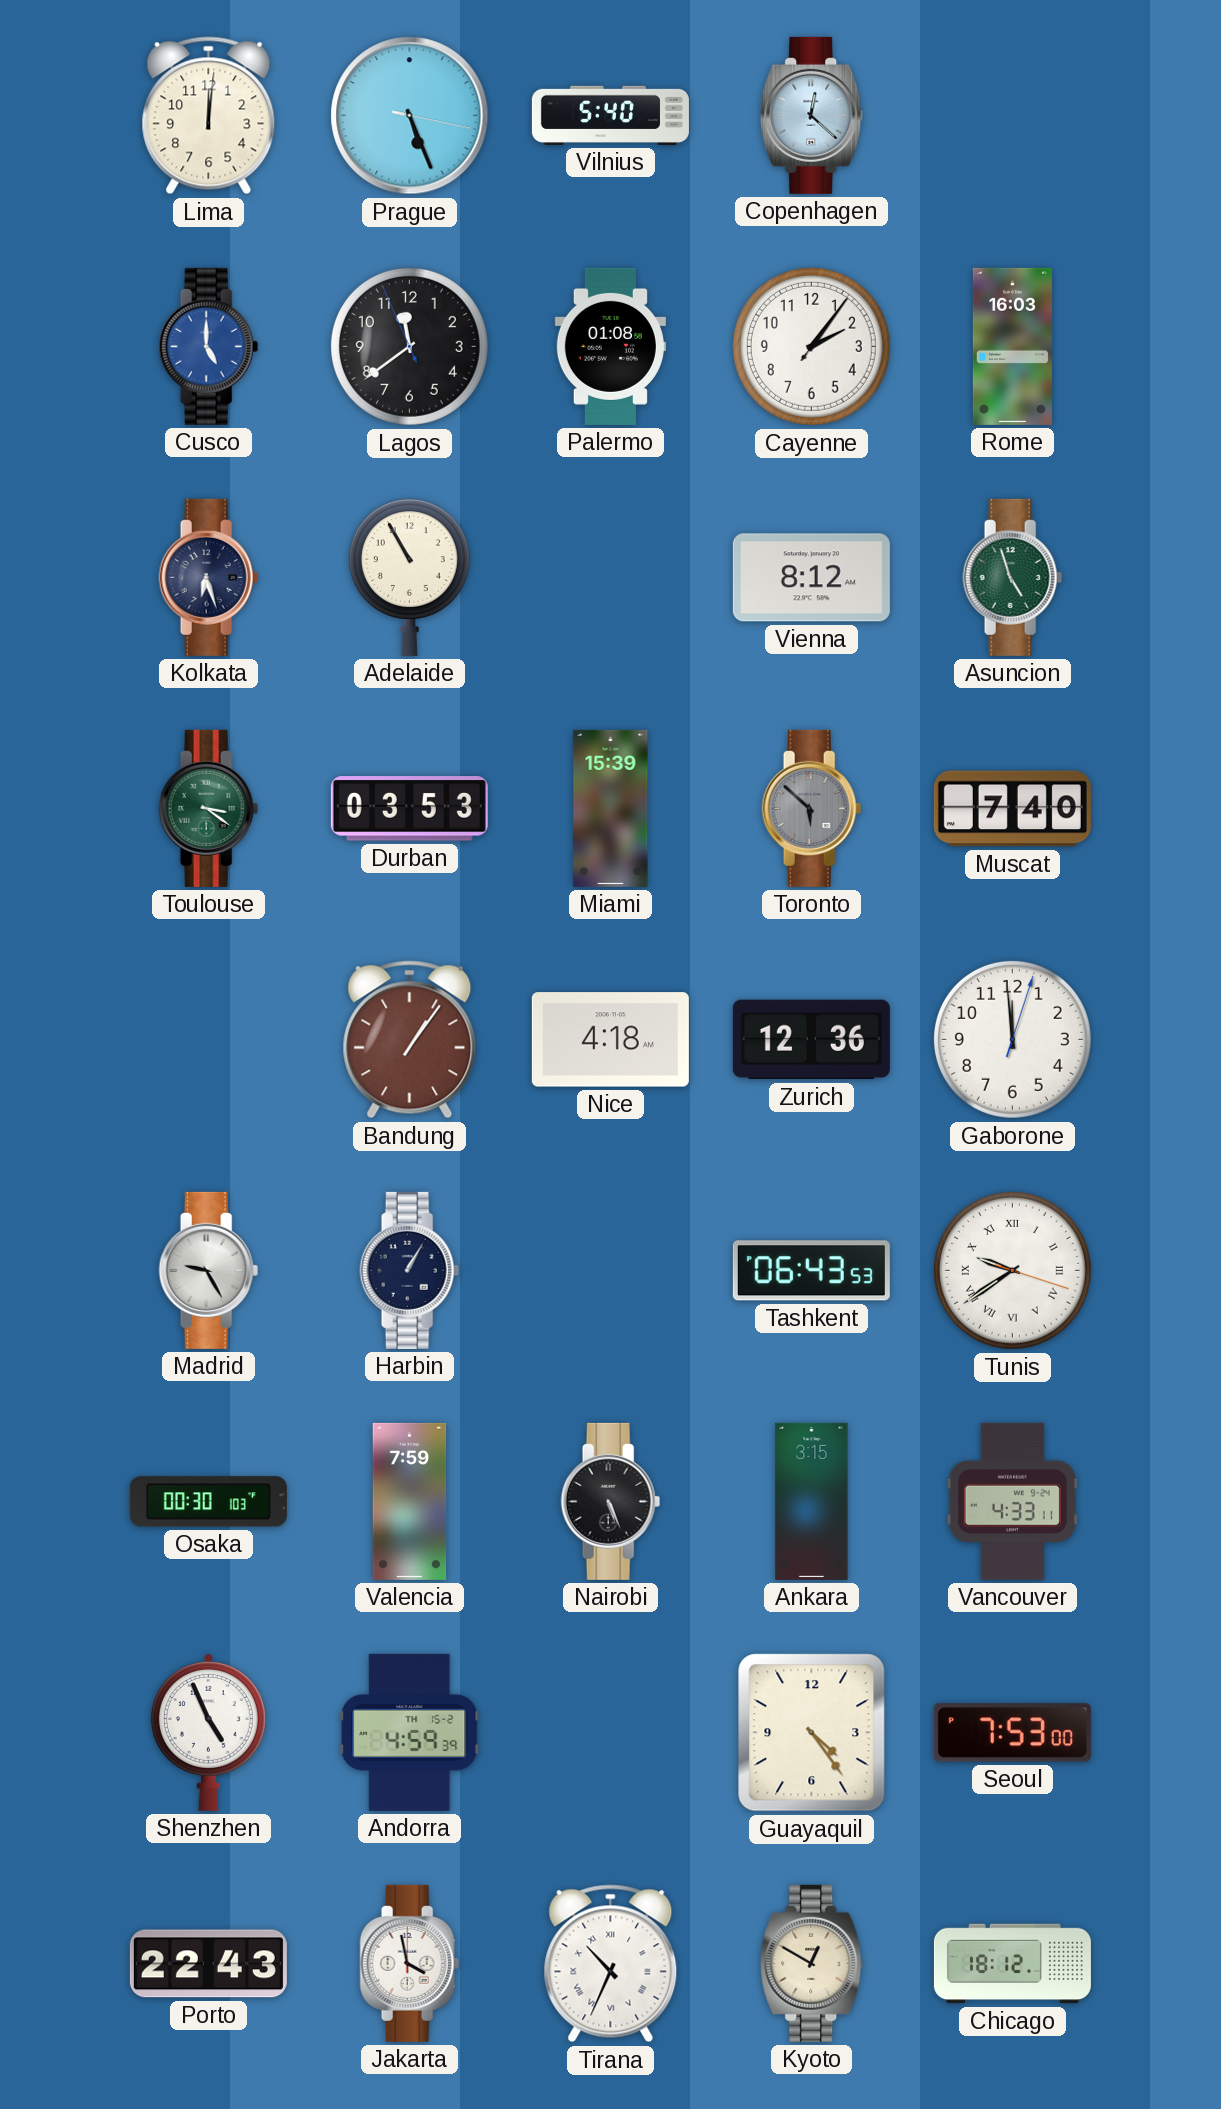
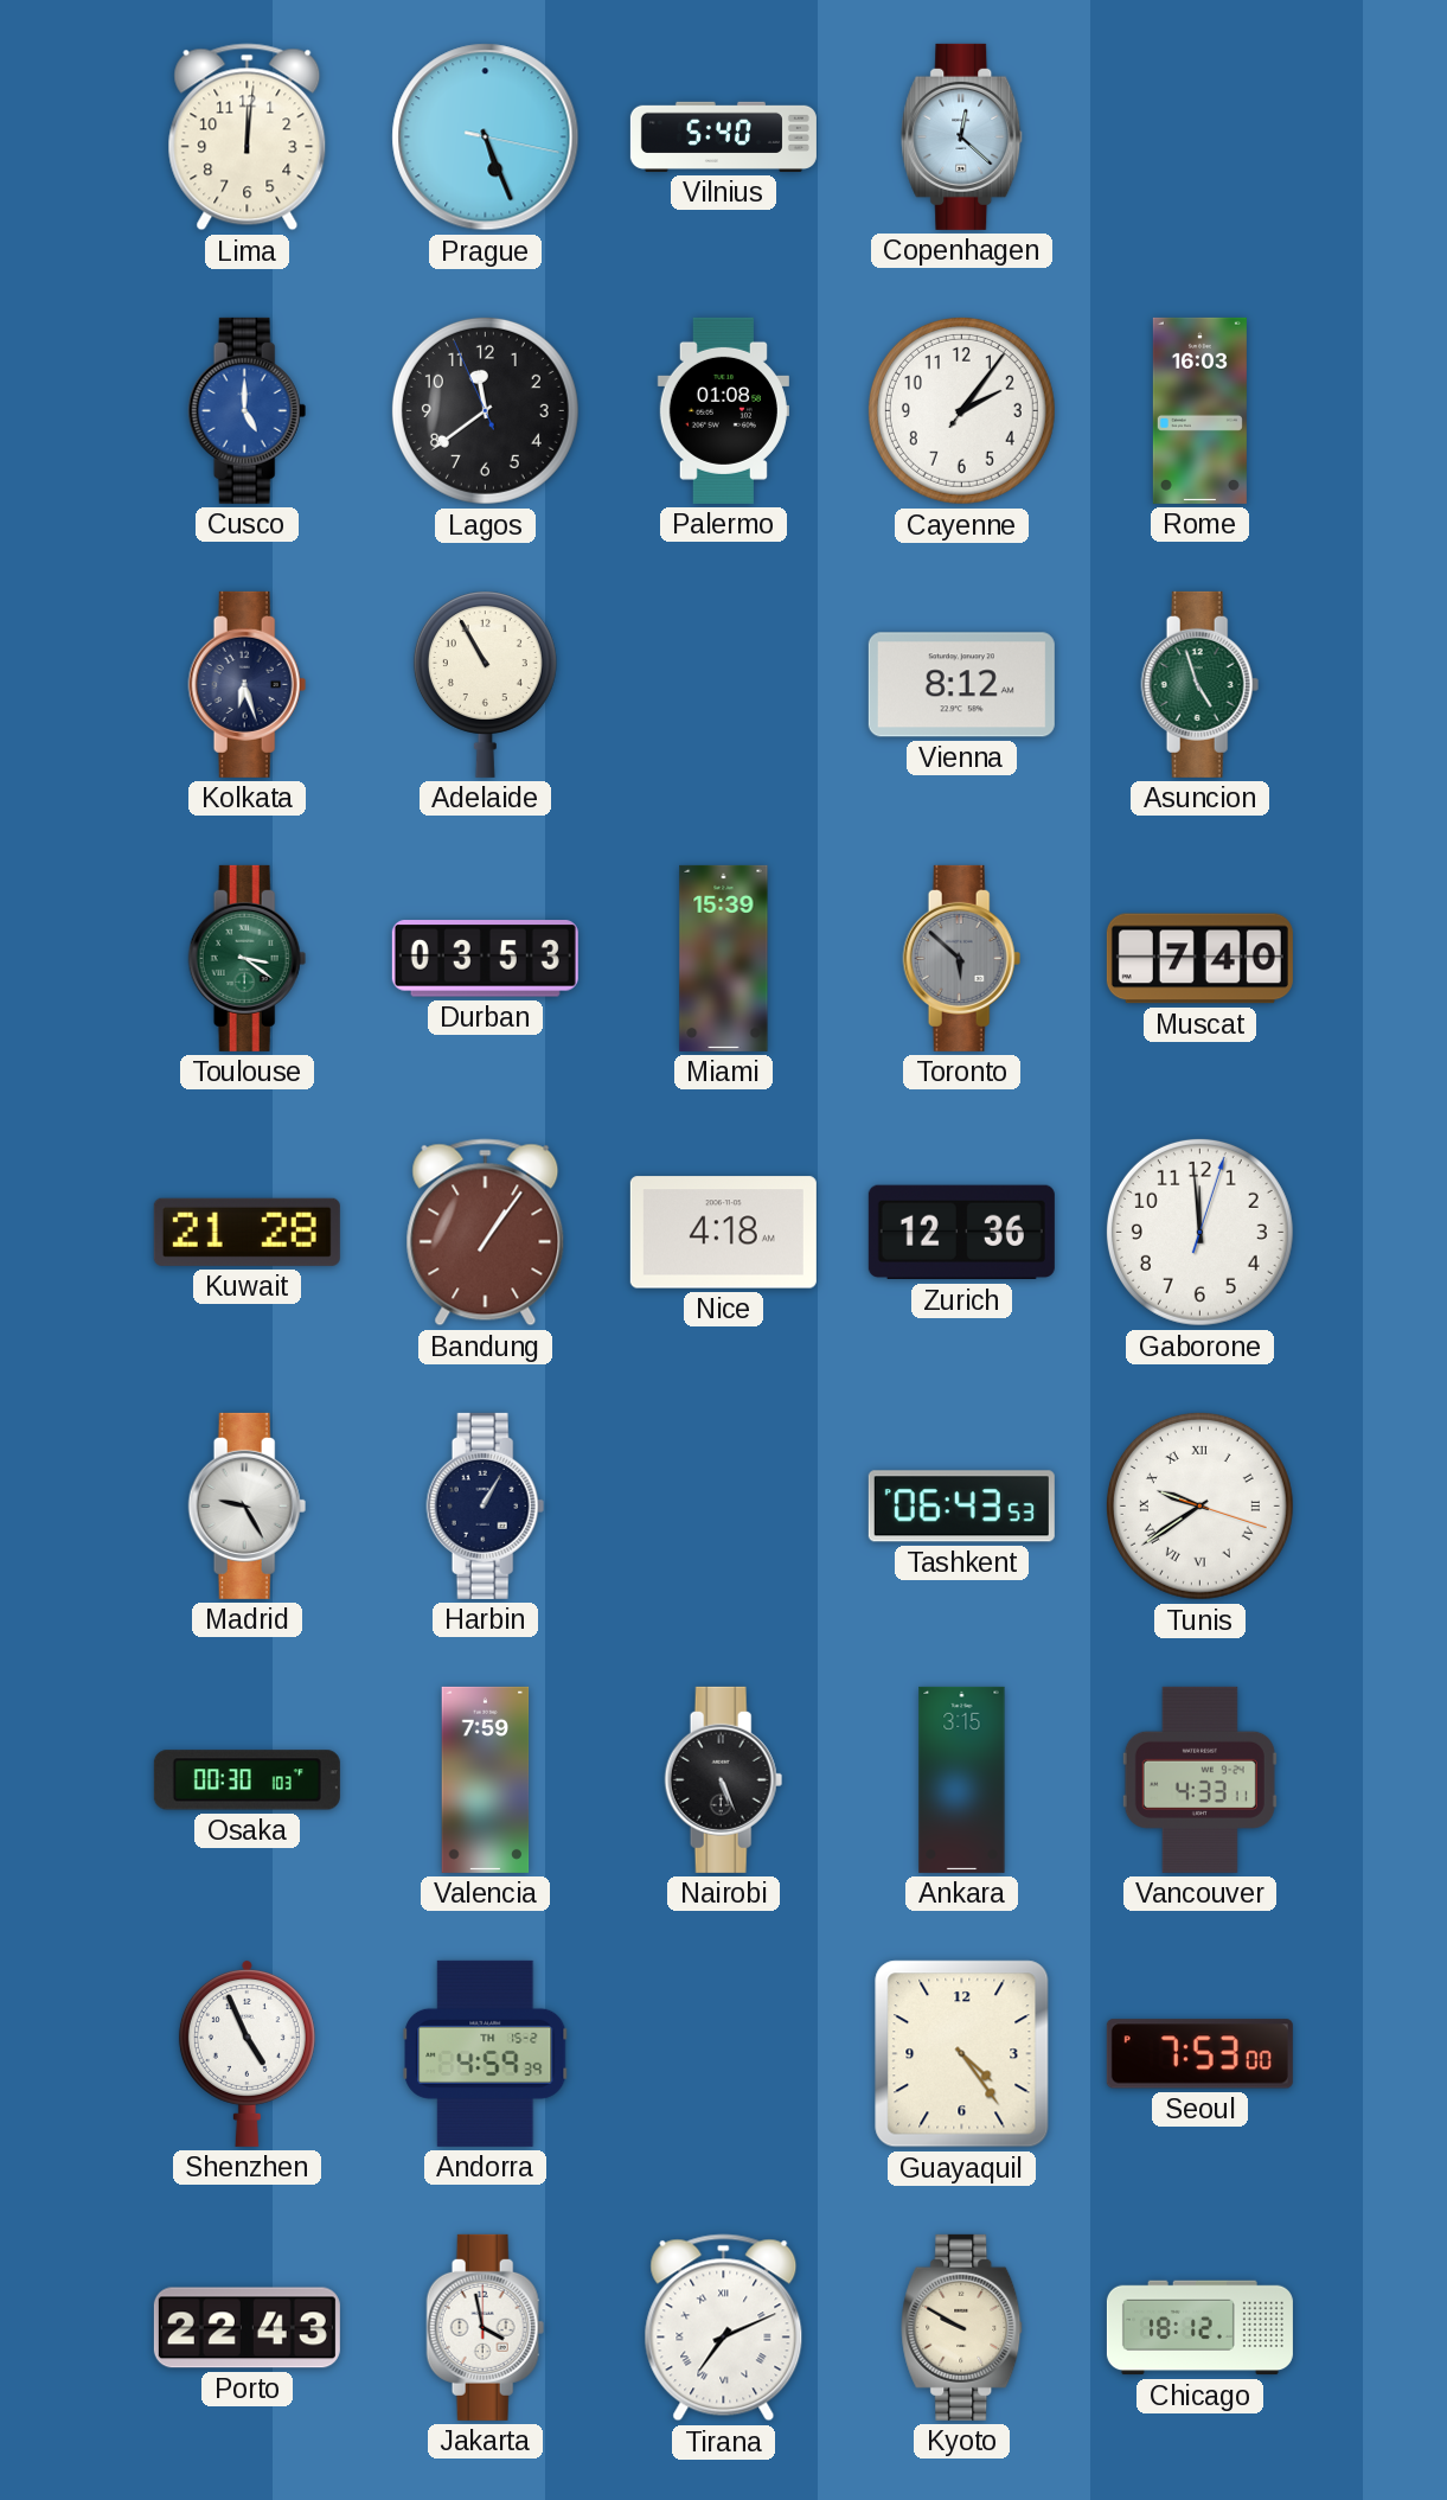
Kuwait: none -> 21:28 (246, 1232)
Tirana: 10:34 -> 7:11 (724, 2328)
Kyoto: 12:50 -> 9:50 (962, 2327)
